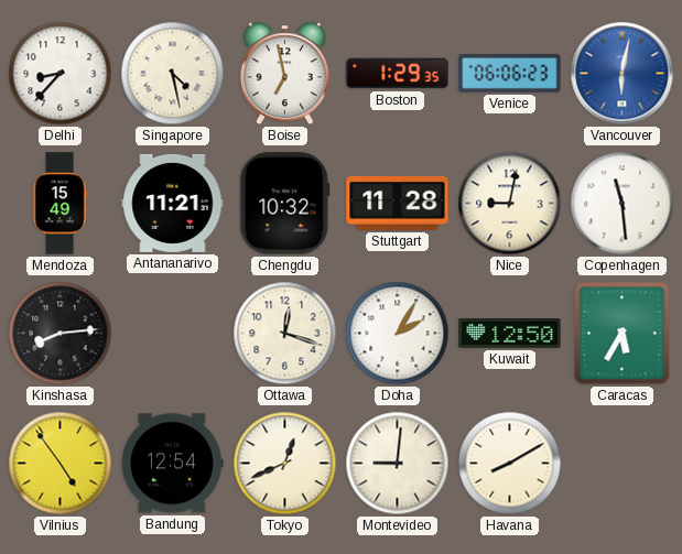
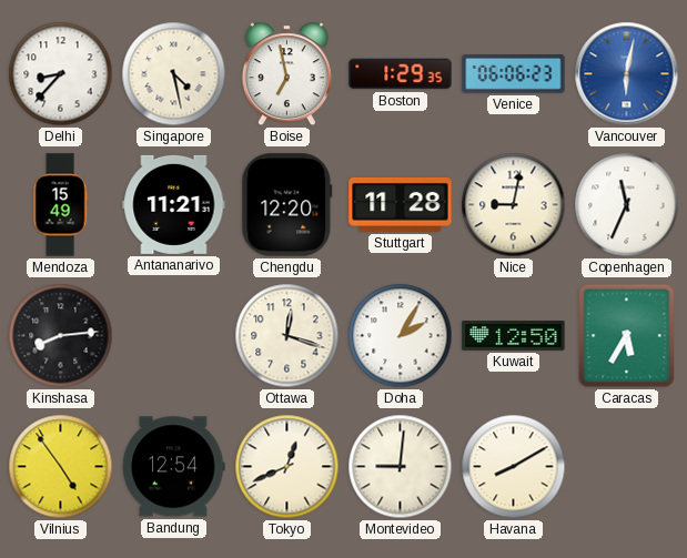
Chengdu: 10:32 -> 12:20 (287, 205)
Copenhagen: 11:29 -> 11:34 (627, 205)
